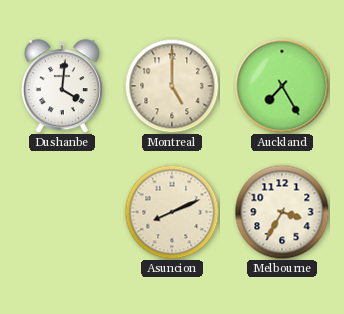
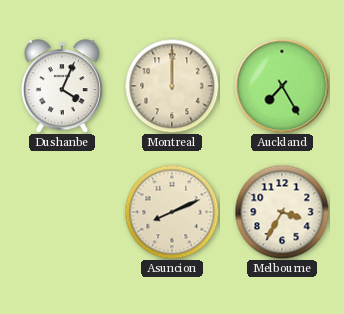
Dushanbe: 4:01 -> 4:04 (62, 86)
Montreal: 5:00 -> 12:00 (172, 86)
